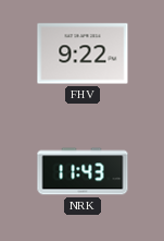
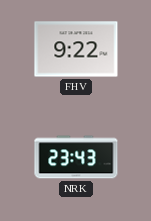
NRK: 11:43 -> 23:43 (76, 157)
